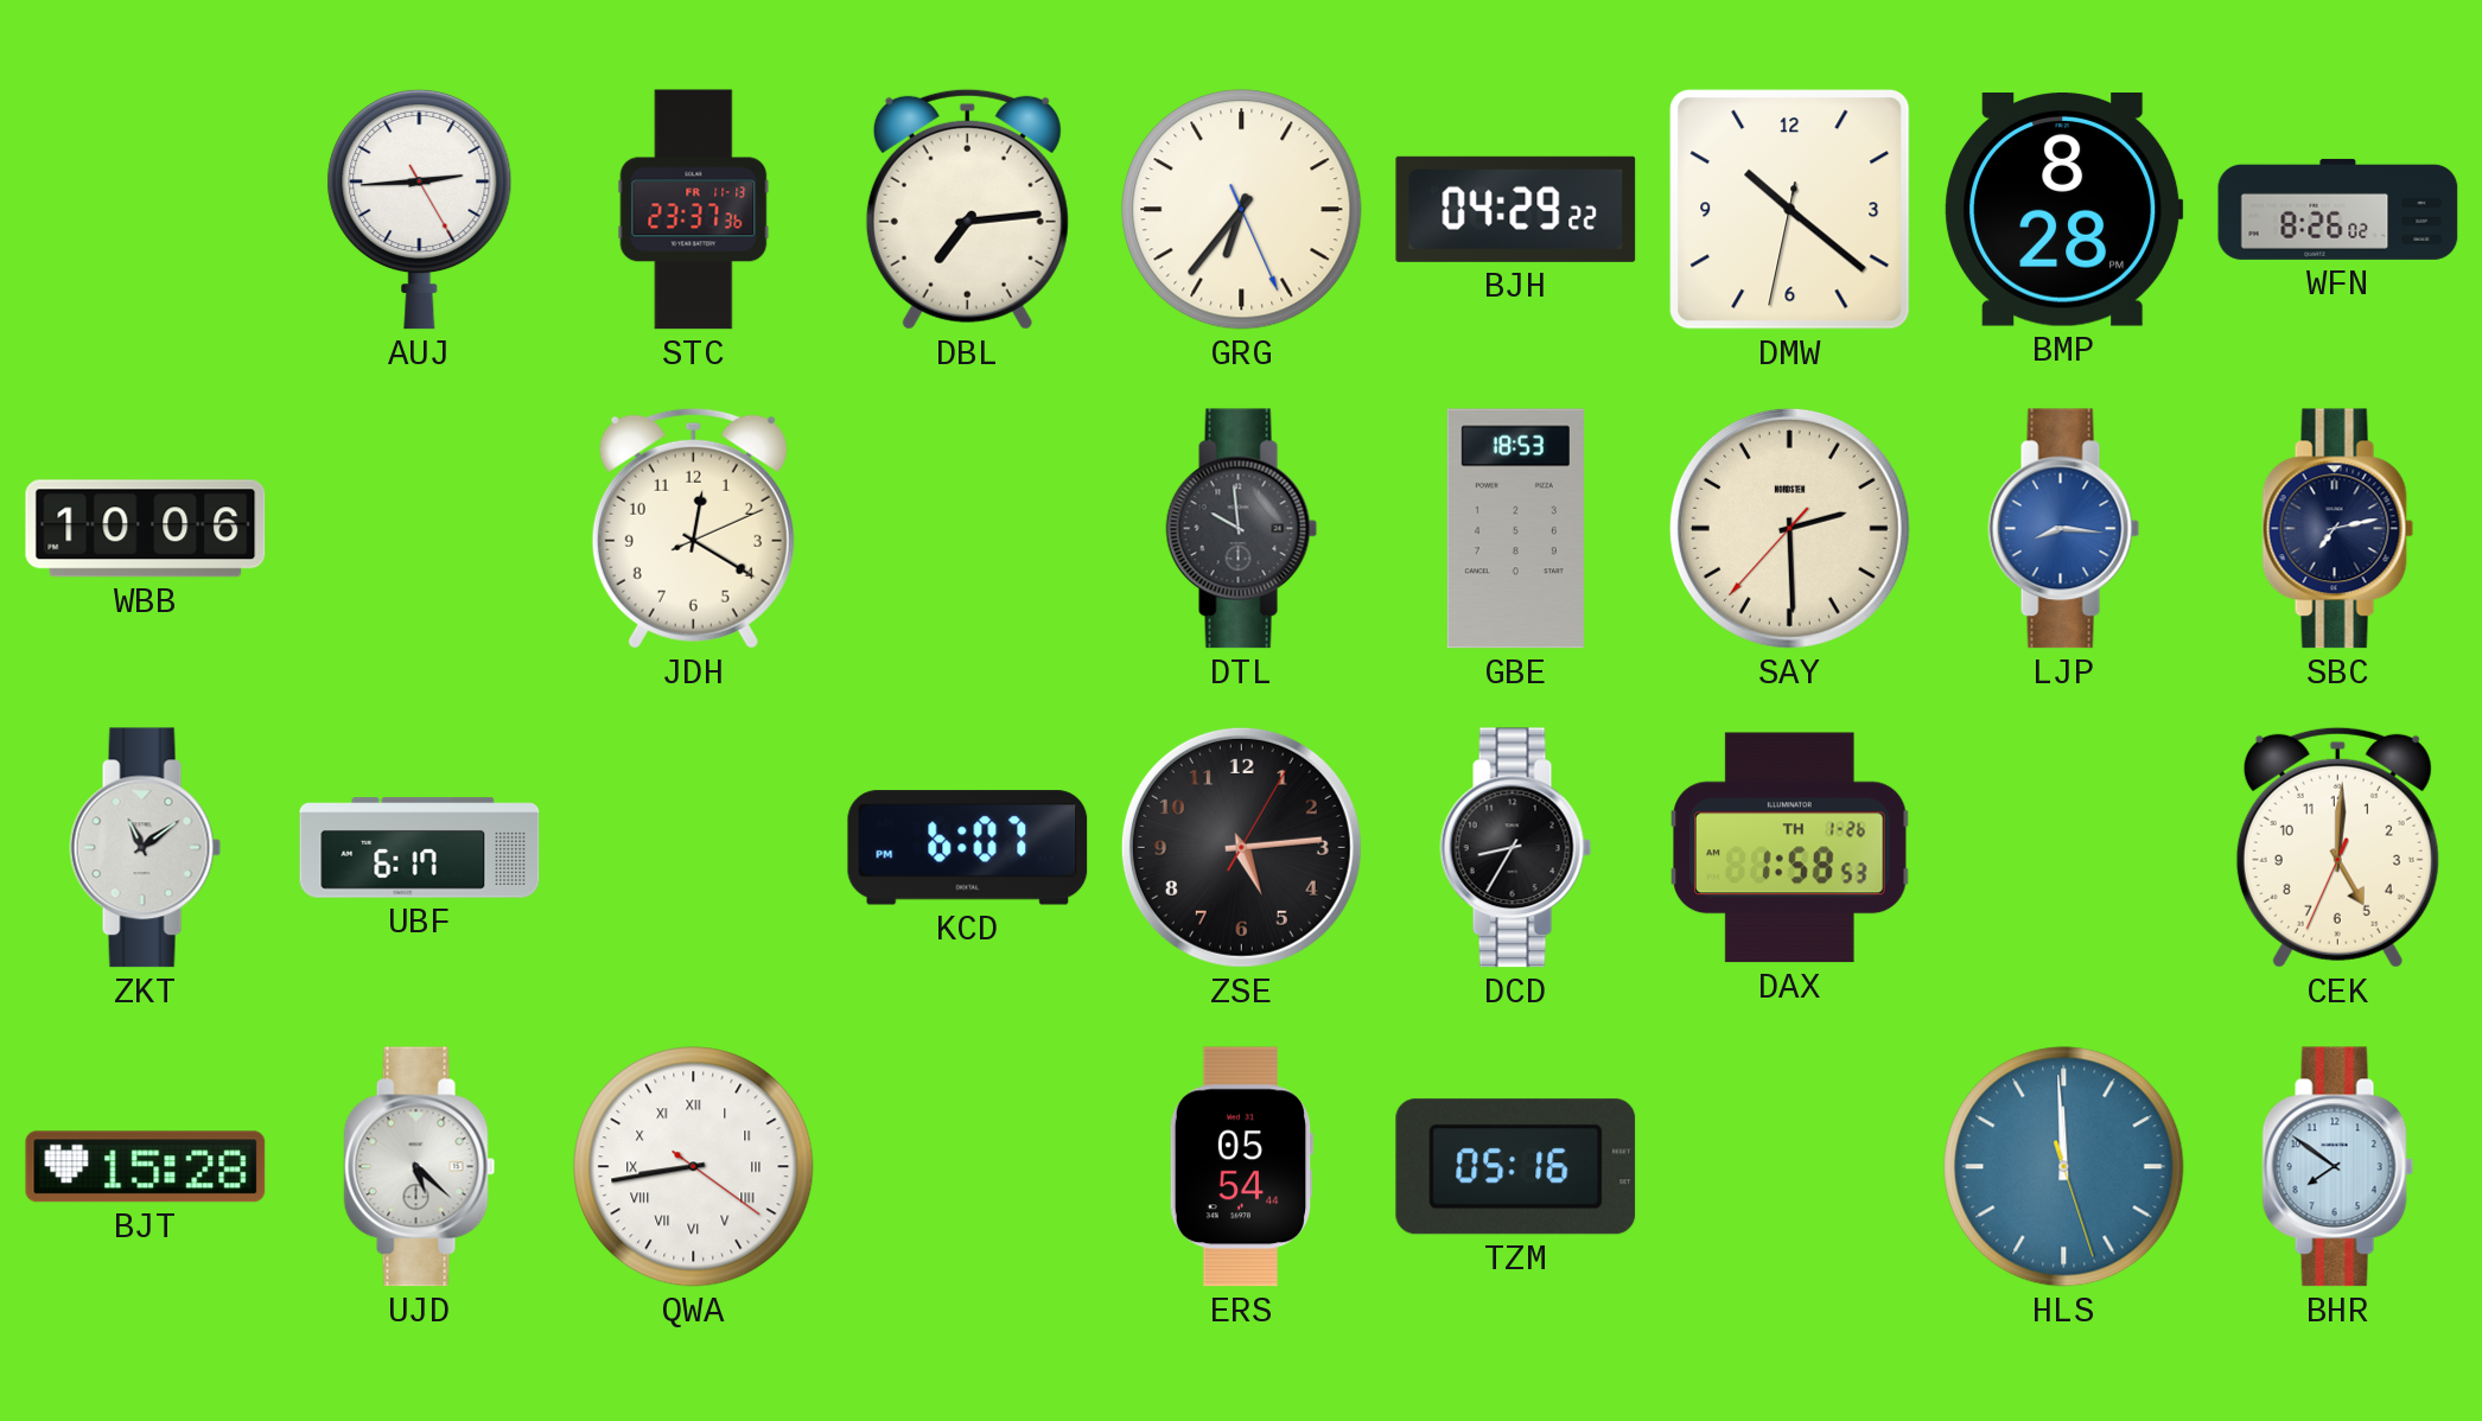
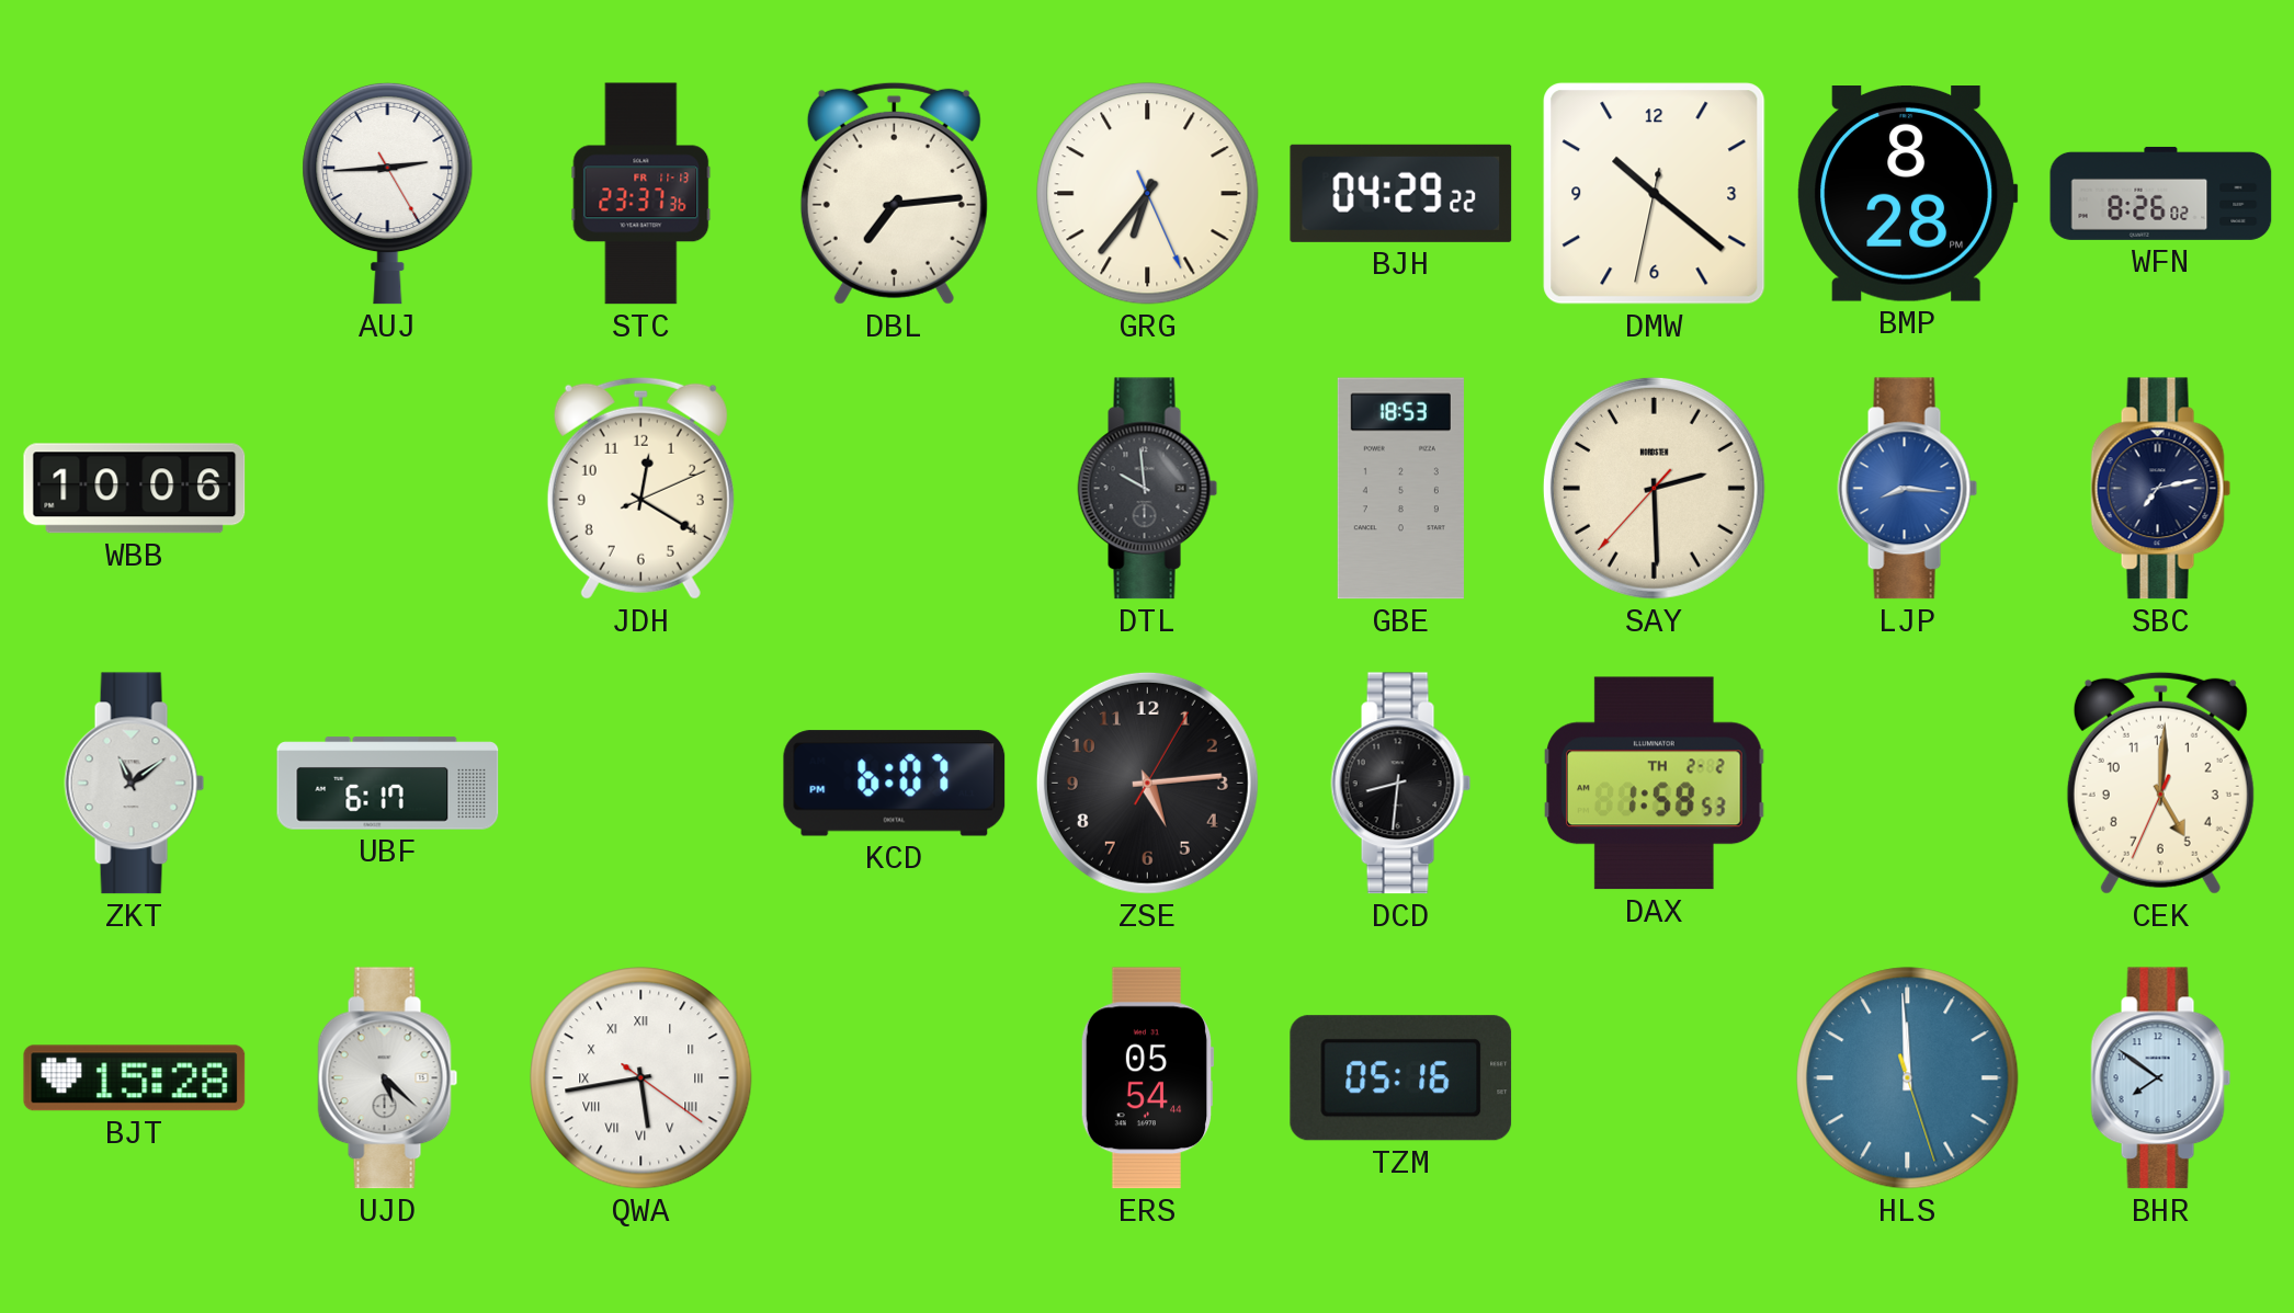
DCD: 8:35 -> 8:31 (1401, 784)
DAX date: TH 1-26 -> TH 2-2 (1655, 784)
QWA: 8:43 -> 5:43 (641, 1078)
